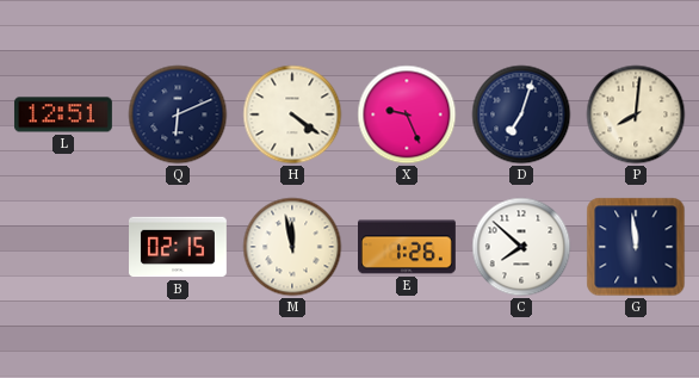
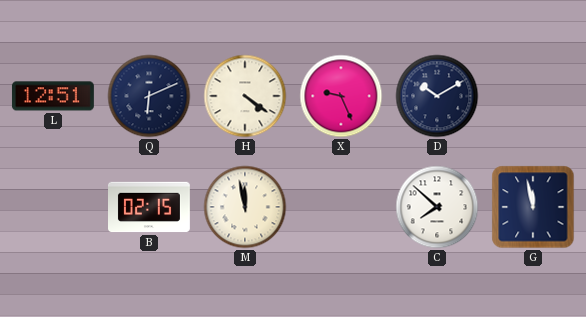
D: 7:03 -> 10:10 (437, 96)
P: 8:01 -> none (636, 114)
E: 1:26 -> none (408, 247)
G: 11:59 -> 11:58 (533, 207)
